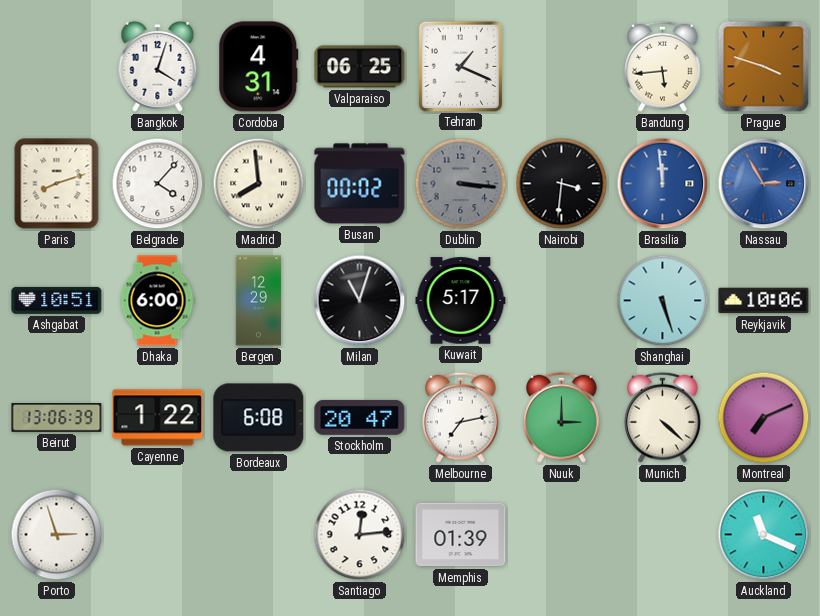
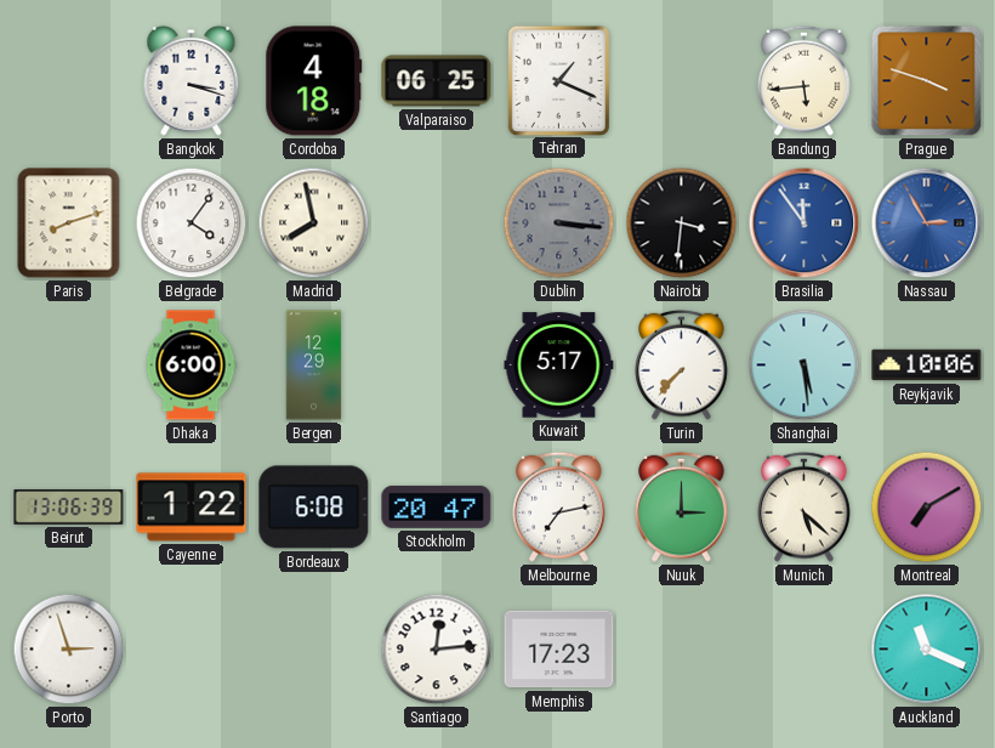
Bangkok: 4:03 -> 3:18 (192, 80)
Cordoba: 4:31 -> 4:18 (314, 81)
Belgrade: 4:07 -> 4:06 (192, 223)
Madrid: 7:59 -> 7:58 (314, 223)
Busan: 00:02 -> none (360, 184)
Brasilia: 11:59 -> 11:54 (804, 223)
Ashgabat: 10:51 -> none (57, 300)
Milan: 11:03 -> none (360, 301)
Turin: none -> 7:37 (682, 364)
Shanghai: 5:27 -> 5:29 (804, 365)
Munich: 4:22 -> 5:22 (804, 506)
Montreal: 7:11 -> 7:10 (927, 508)
Memphis: 01:39 -> 17:23 (559, 650)
